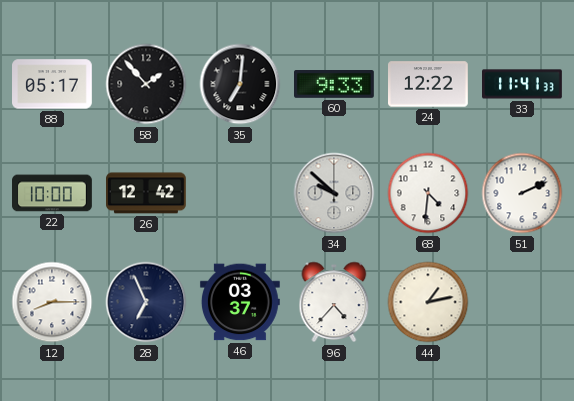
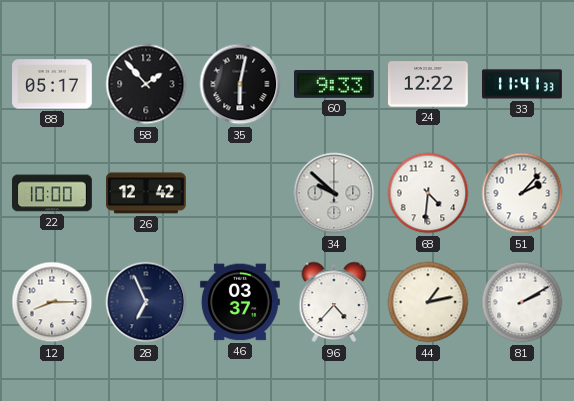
35: 7:01 -> 6:02 (240, 84)
51: 2:11 -> 2:07 (522, 193)
81: none -> 2:10 (522, 302)
